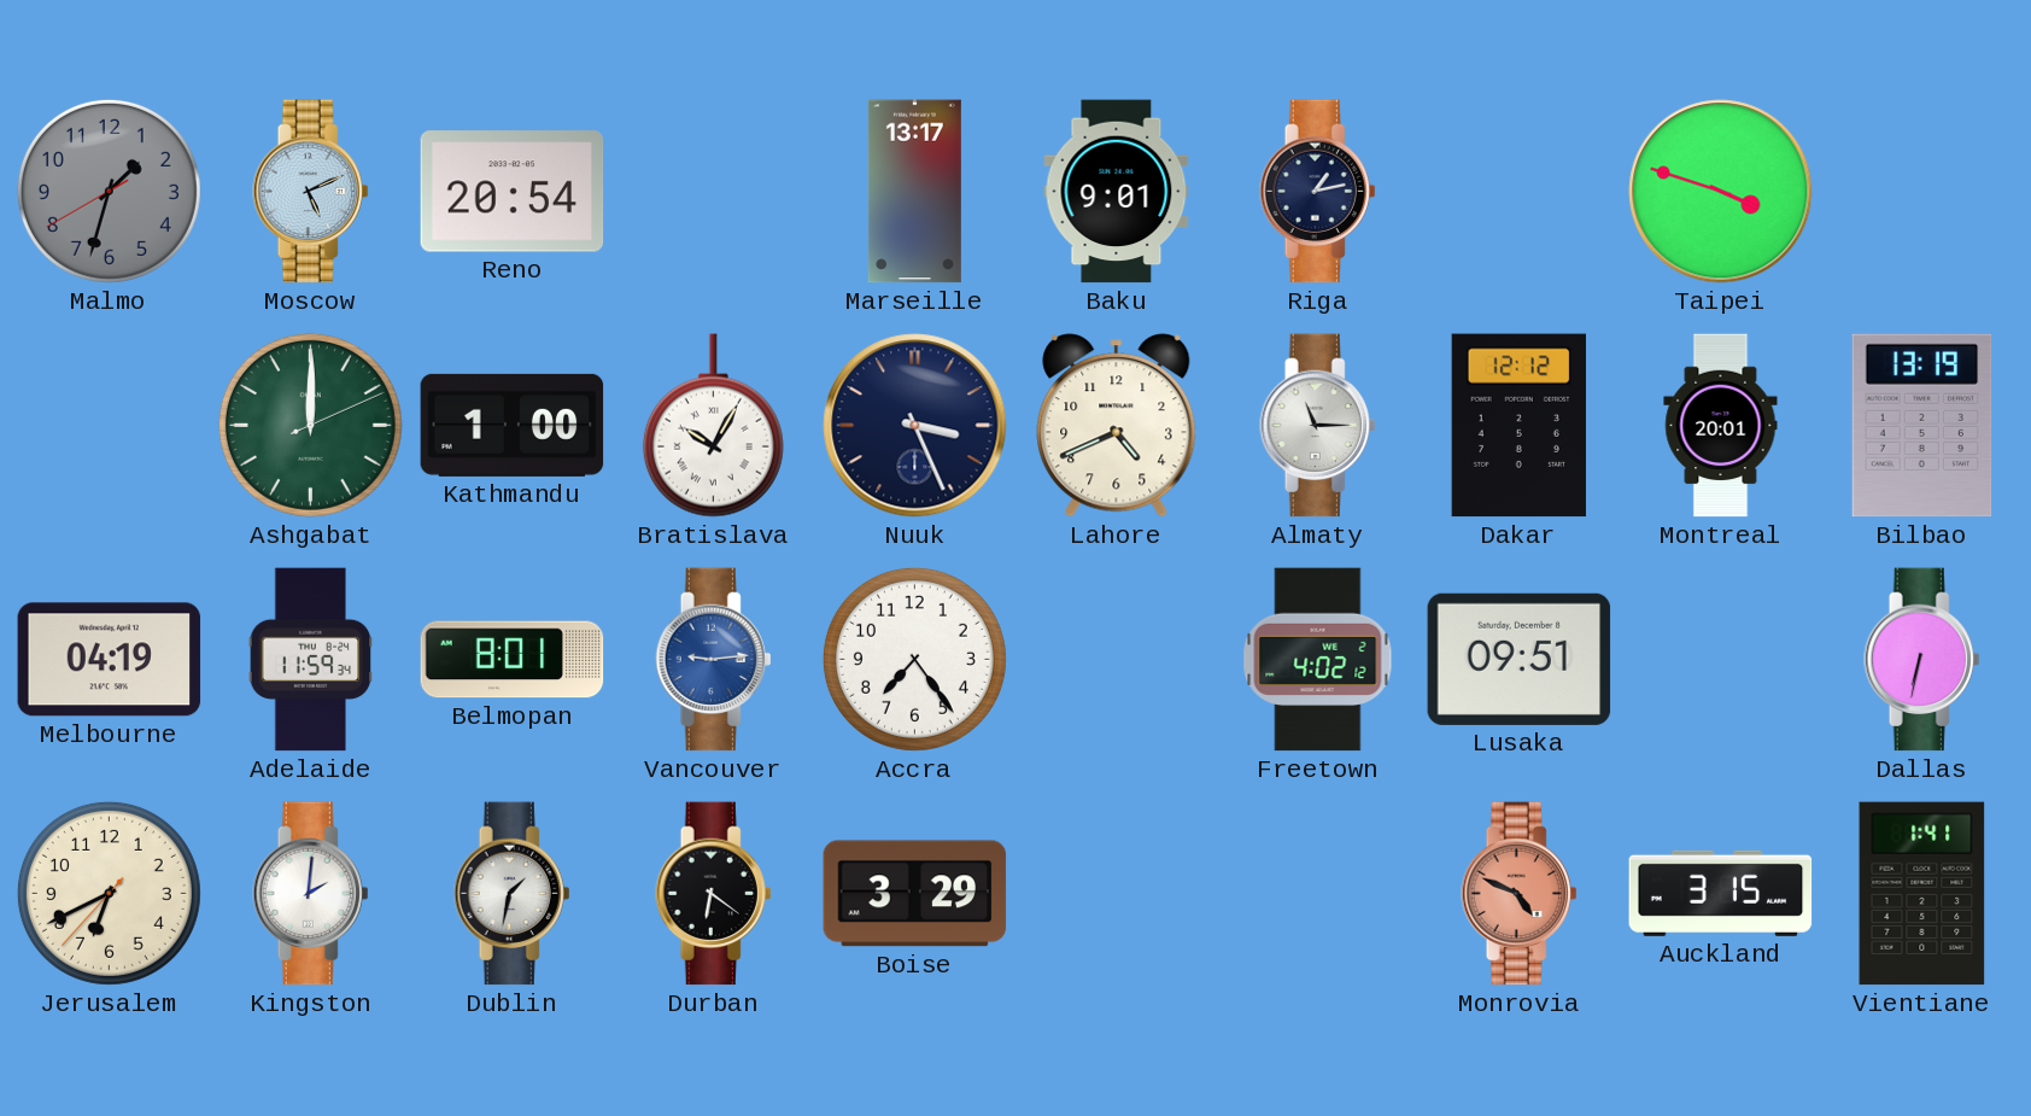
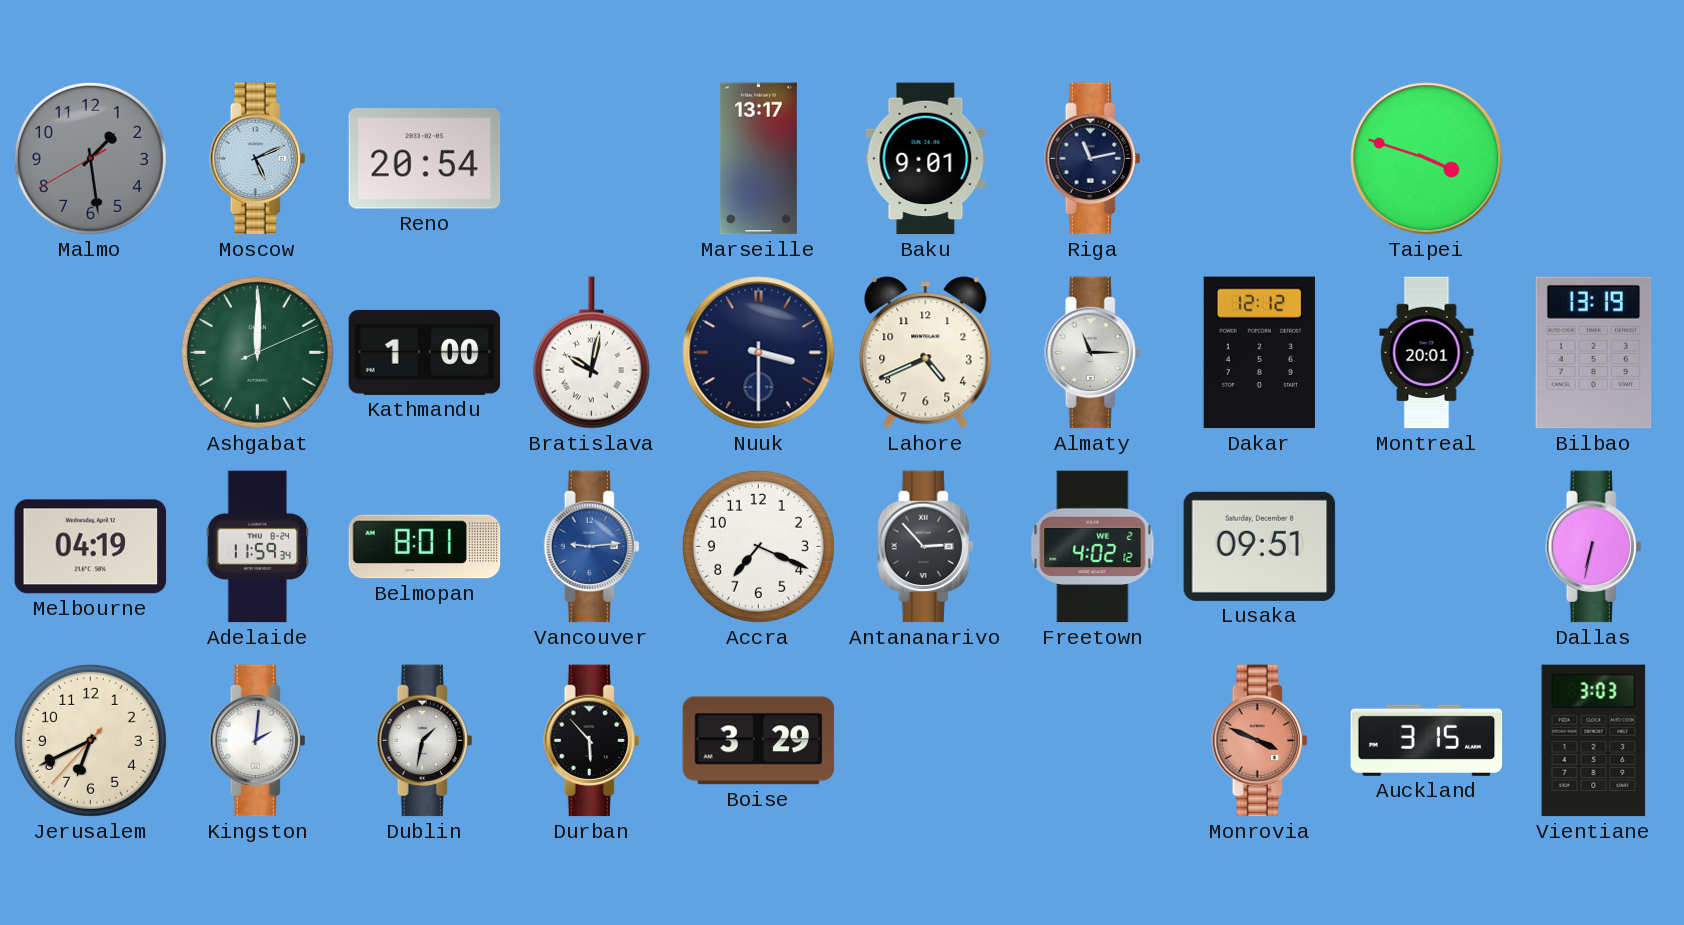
Malmo: 1:32 -> 1:28 (90, 158)
Riga: 1:13 -> 11:13 (1093, 159)
Bratislava: 10:05 -> 10:02 (591, 353)
Nuuk: 3:26 -> 3:30 (759, 353)
Accra: 7:24 -> 7:19 (758, 546)
Antananarivo: none -> 2:53 (926, 547)
Durban: 6:21 -> 5:53 (592, 741)
Monrovia: 4:49 -> 3:49 (1260, 741)
Vientiane: 1:41 -> 3:03 (1594, 741)
